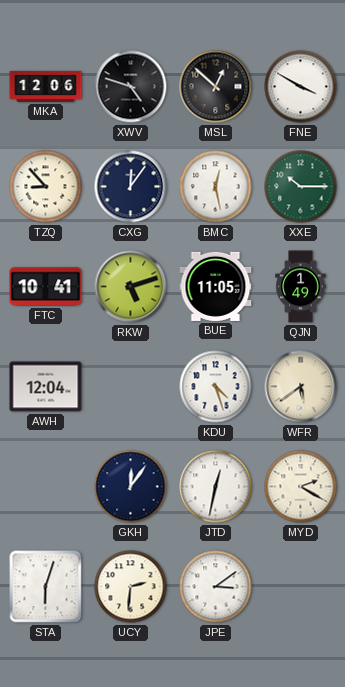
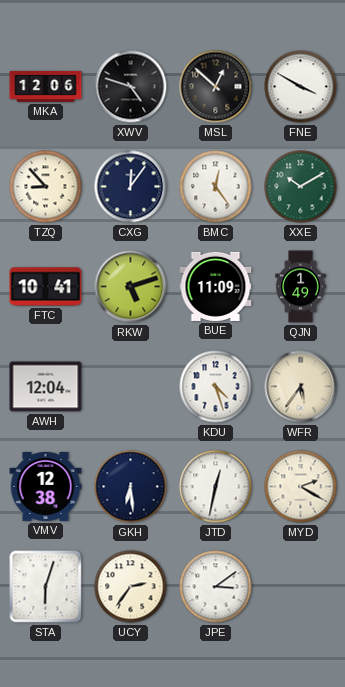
BMC: 12:28 -> 12:24 (216, 187)
XXE: 10:15 -> 10:10 (301, 187)
BUE: 11:05 -> 11:09 (216, 286)
WFR: 5:39 -> 5:36 (301, 387)
VMV: none -> 12:38 (46, 486)
GKH: 12:06 -> 6:29 (131, 487)
UCY: 2:31 -> 2:36 (131, 587)
